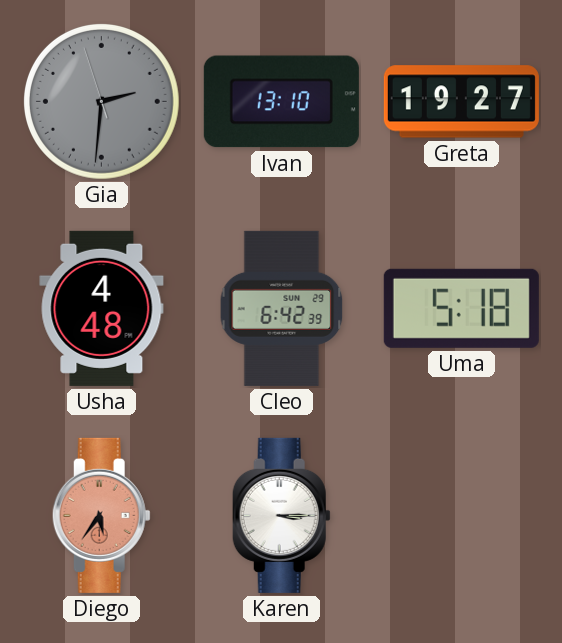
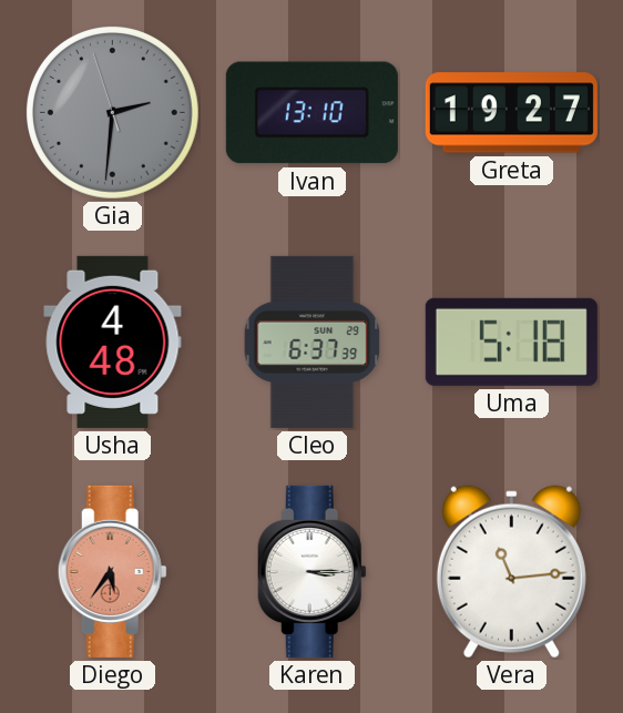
Cleo: 6:42 -> 6:37 (313, 342)
Vera: none -> 11:14 (511, 572)
